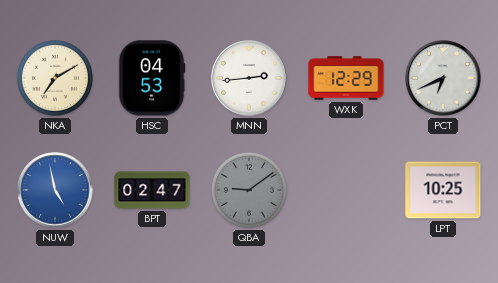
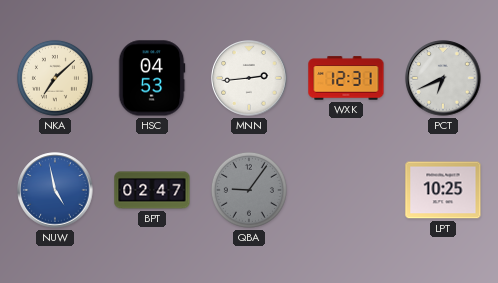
NKA: 7:10 -> 7:08 (55, 78)
WXK: 12:29 -> 12:31 (346, 78)
QBA: 9:09 -> 9:06 (249, 190)
